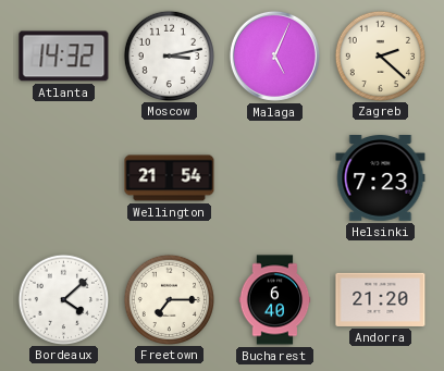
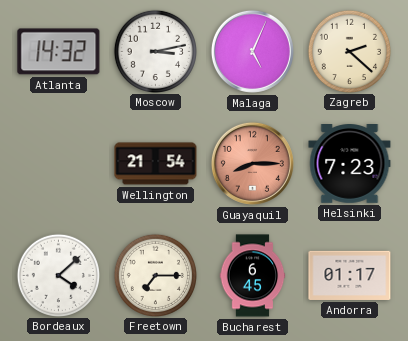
Guayaquil: none -> 8:15 (252, 163)
Bucharest: 6:40 -> 6:45 (253, 276)
Andorra: 21:20 -> 01:17 (350, 275)
